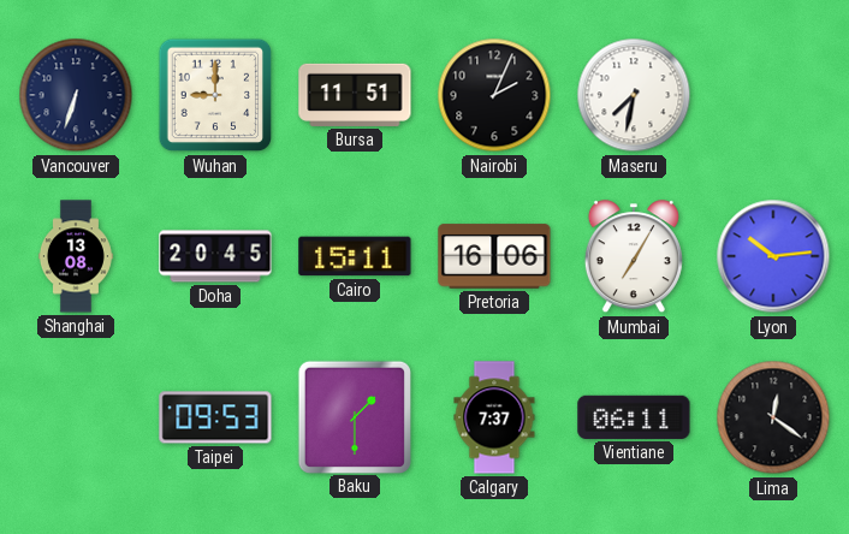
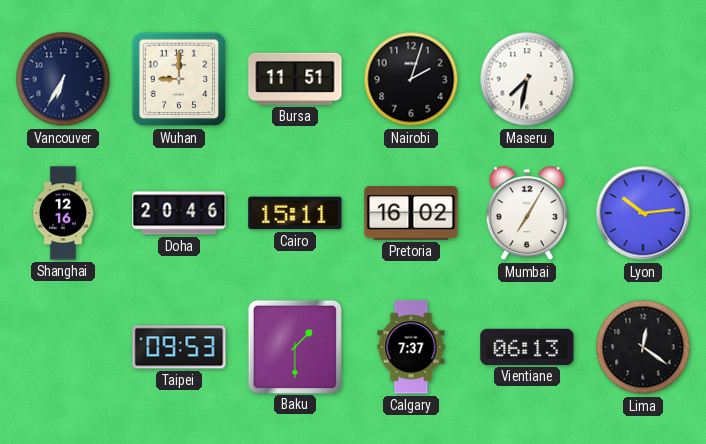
Vancouver: 6:33 -> 6:35 (63, 79)
Nairobi: 2:04 -> 2:03 (411, 79)
Shanghai: 13:08 -> 12:16 (63, 213)
Doha: 20:45 -> 20:46 (179, 213)
Pretoria: 16:06 -> 16:02 (411, 213)
Vientiane: 06:11 -> 06:13 (527, 347)
